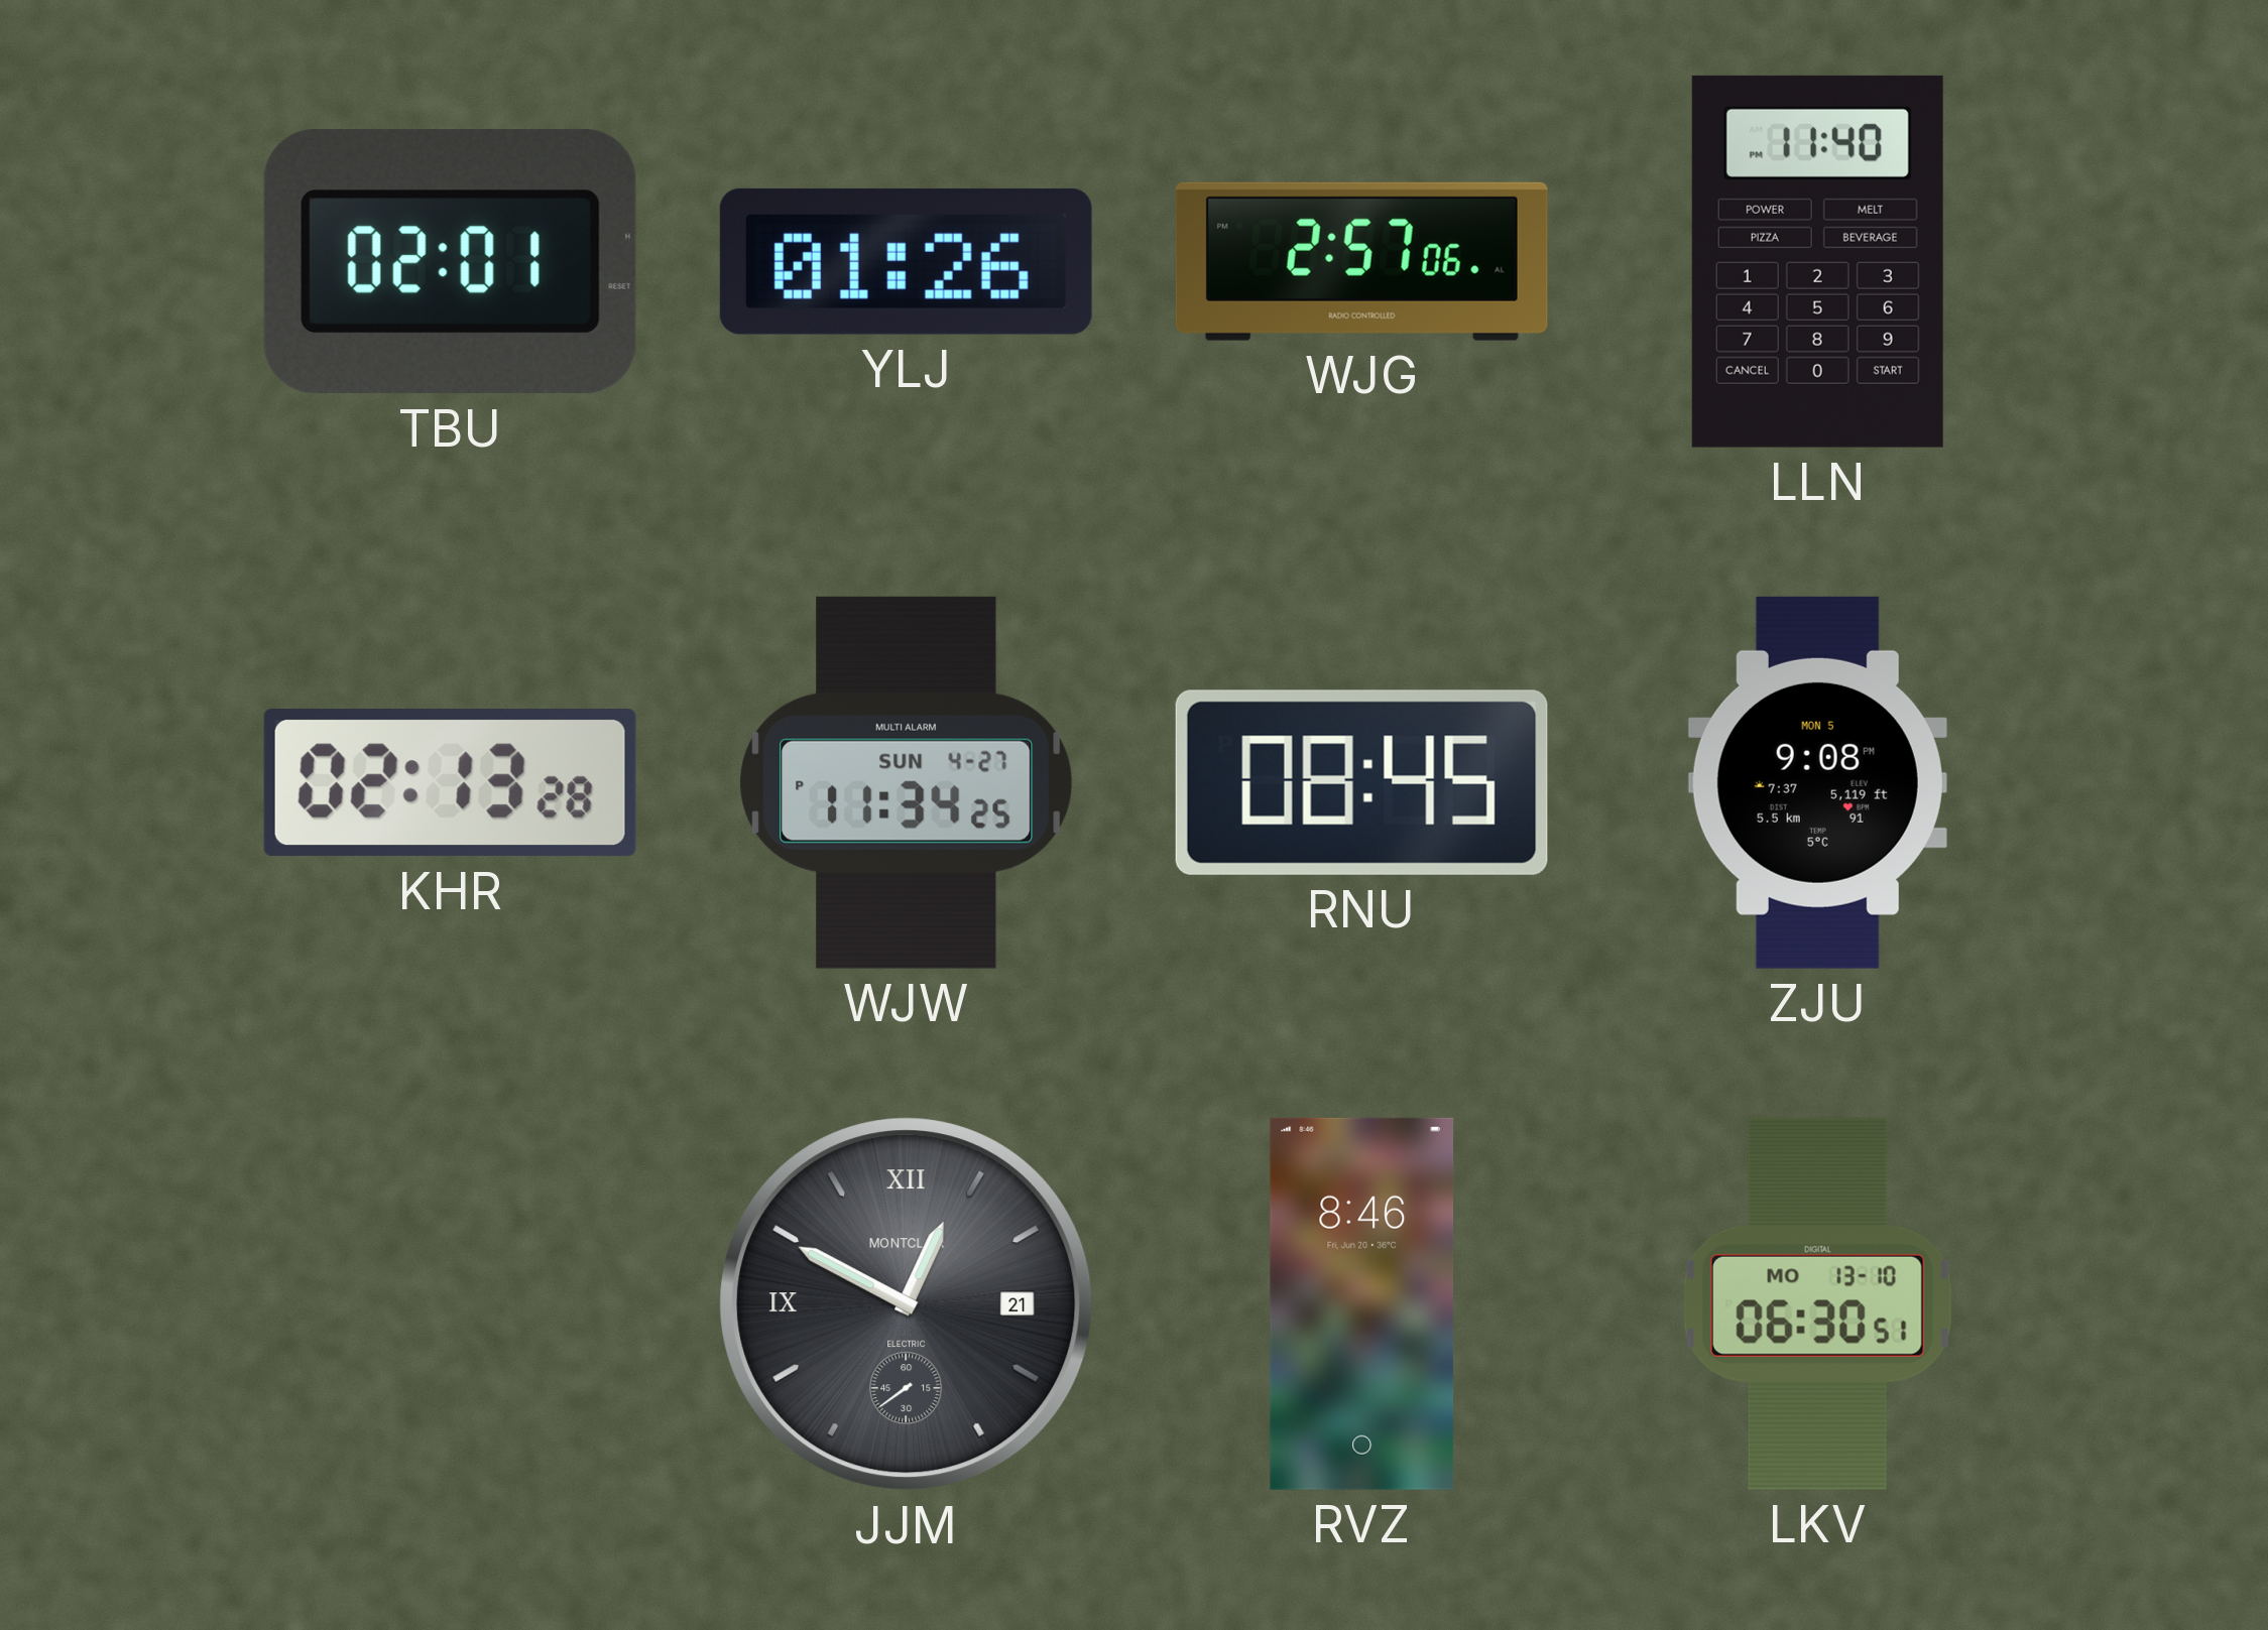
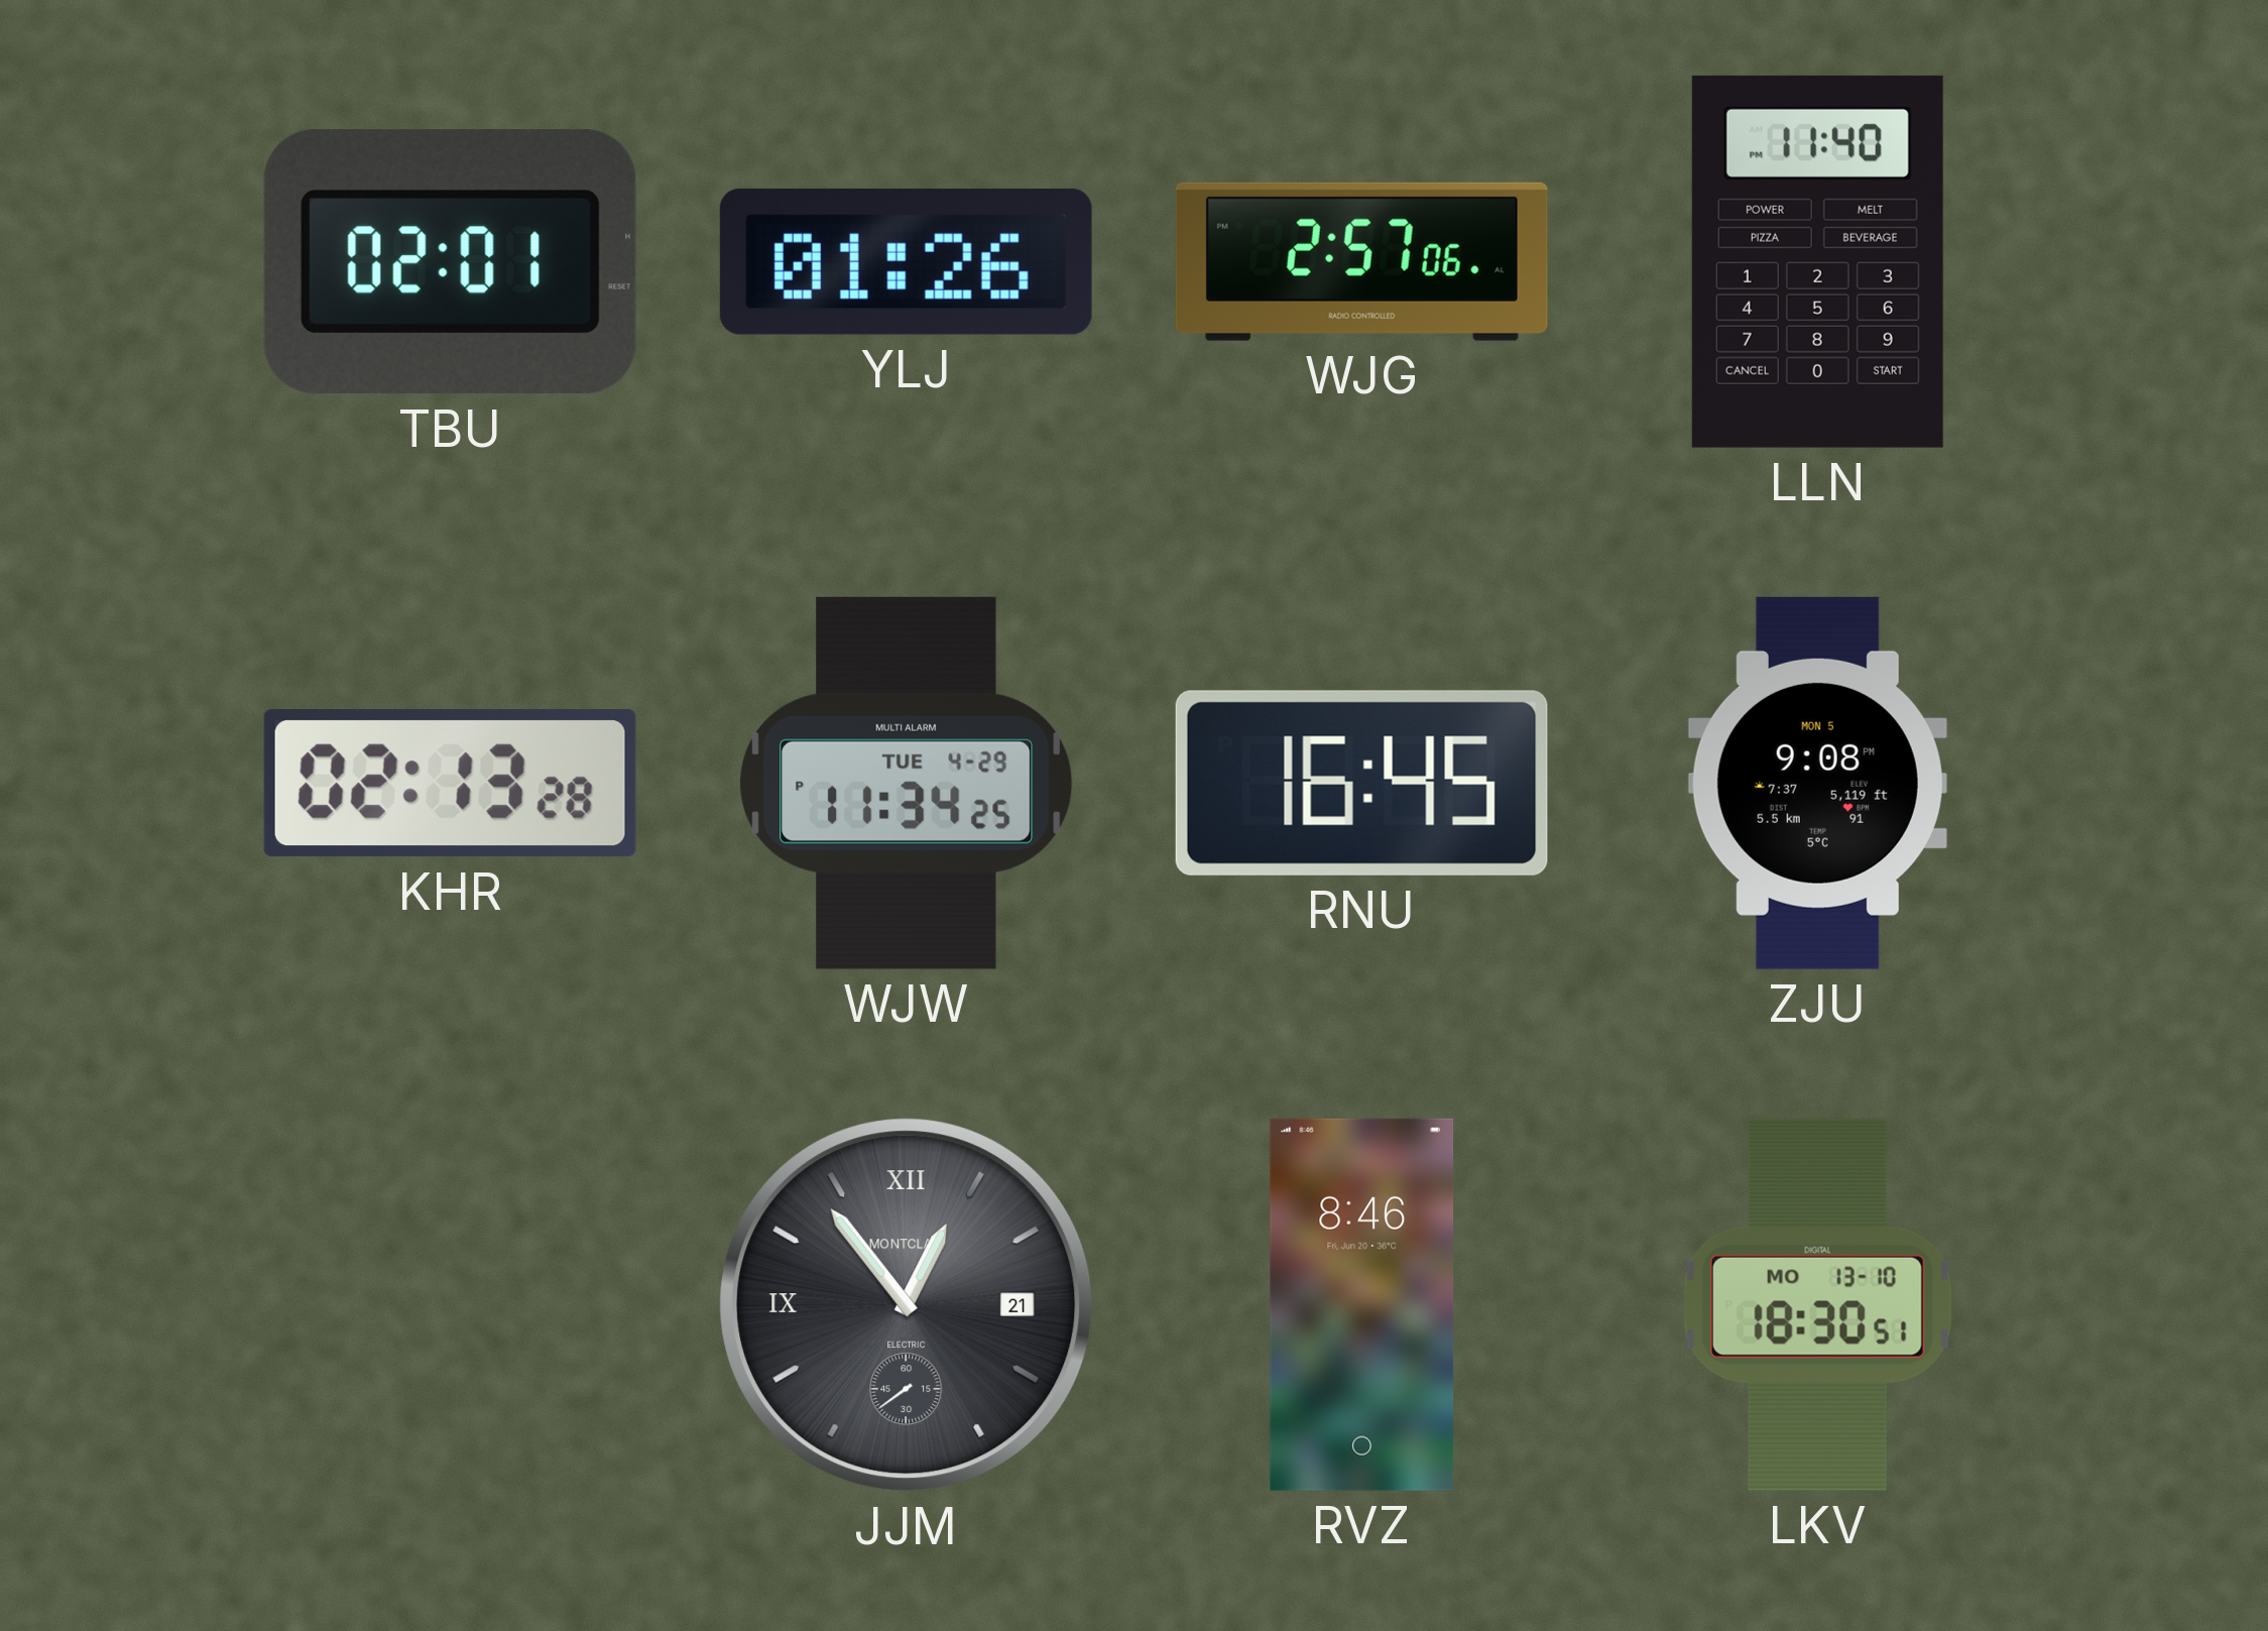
WJW date: SUN 4-27 -> TUE 4-29 (907, 783)
RNU: 08:45 -> 16:45 (1361, 783)
JJM: 12:49 -> 12:53 (907, 1305)
LKV: 06:30 -> 18:30 (1817, 1304)
